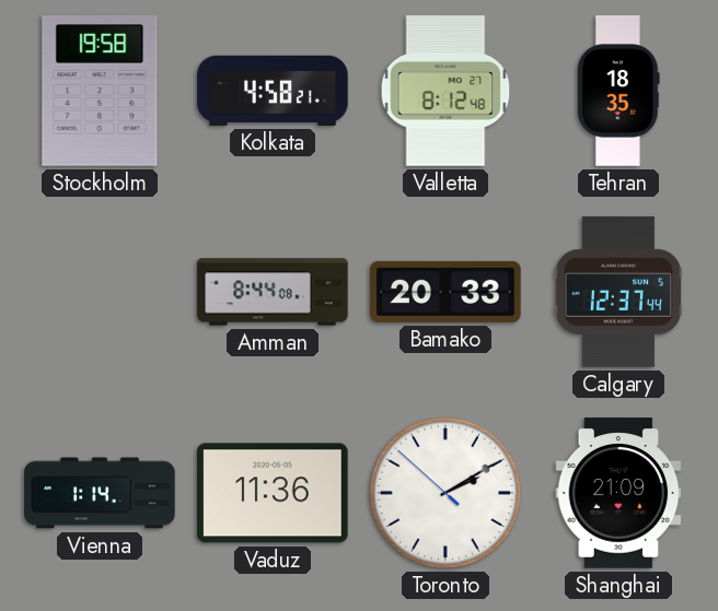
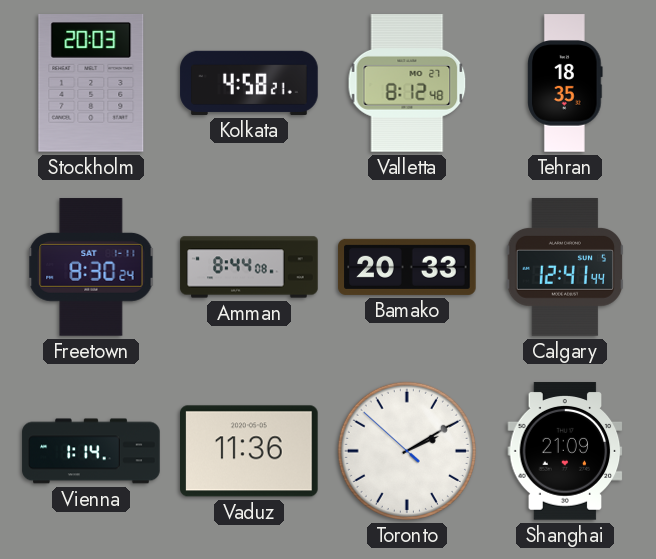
Stockholm: 19:58 -> 20:03 (91, 84)
Freetown: none -> 8:30 (91, 267)
Calgary: 12:37 -> 12:41 (565, 267)
